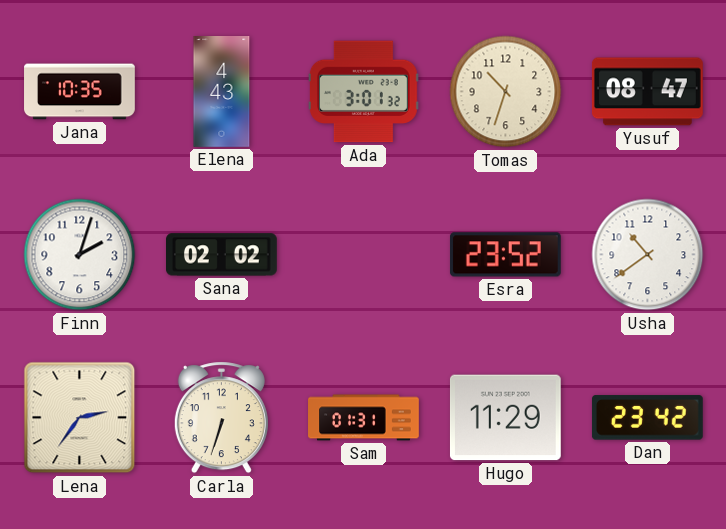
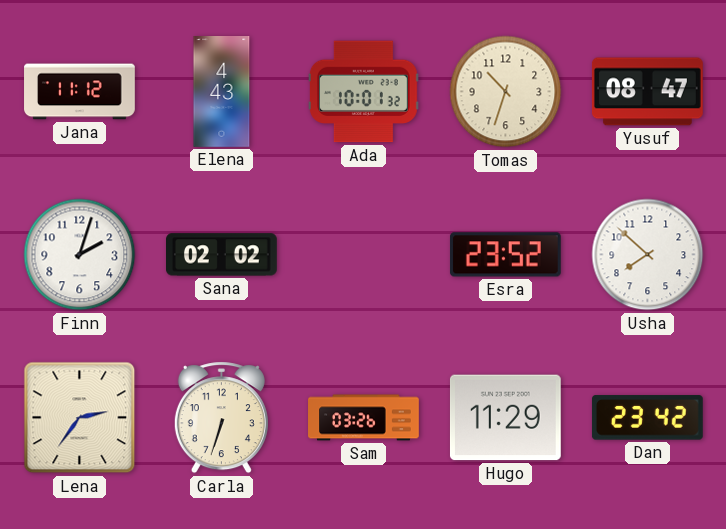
Jana: 10:35 -> 11:12 (80, 92)
Ada: 3:01 -> 10:01 (364, 92)
Usha: 10:39 -> 7:52 (648, 255)
Sam: 01:31 -> 03:26 (364, 418)
